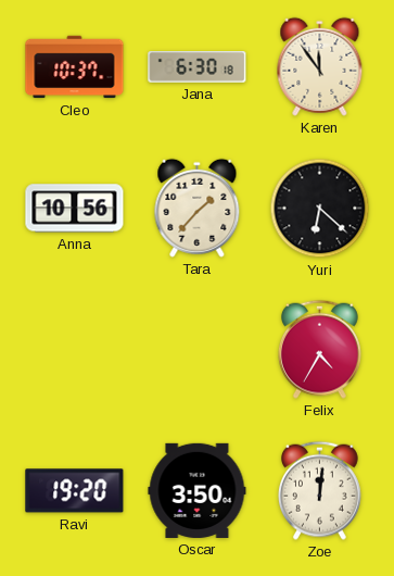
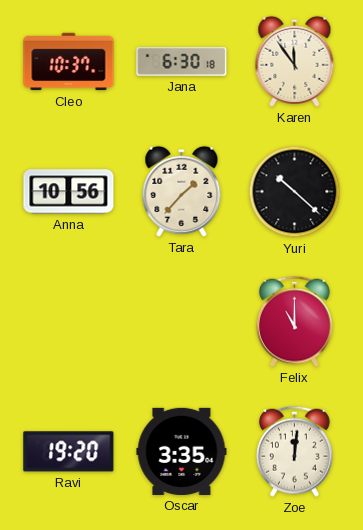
Yuri: 6:22 -> 10:22 (295, 192)
Felix: 4:35 -> 11:00 (294, 321)
Oscar: 3:50 -> 3:35 (182, 451)
